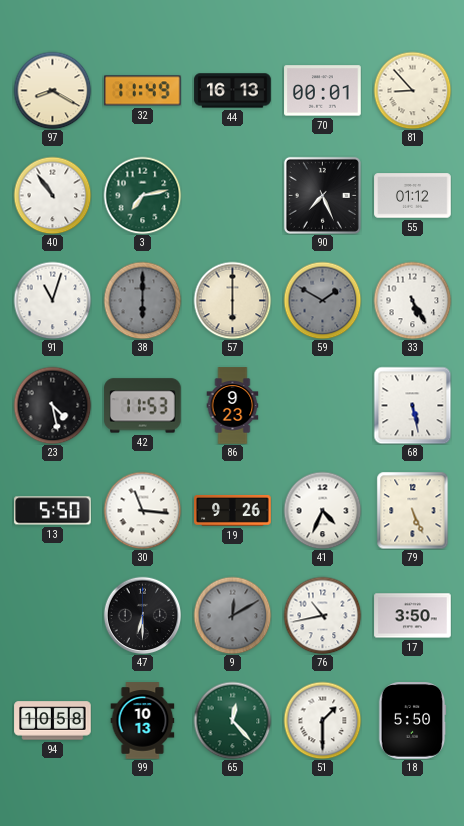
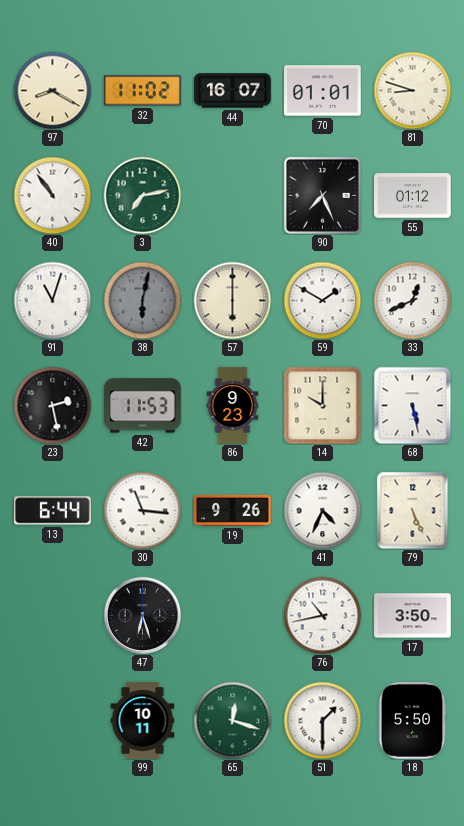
32: 11:49 -> 11:02 (143, 91)
44: 16:13 -> 16:07 (233, 91)
70: 00:01 -> 01:01 (323, 91)
81: 8:53 -> 8:48 (412, 90)
38: 6:00 -> 6:02 (142, 300)
59 dial: grey -> white (322, 300)
33: 5:25 -> 12:41 (412, 300)
23: 4:28 -> 2:28 (52, 405)
14: none -> 10:00 (322, 405)
13: 5:50 -> 6:44 (53, 511)
47: 6:30 -> 6:27 (142, 615)
9: 12:10 -> none (232, 615)
94: 10:58 -> none (53, 721)
99: 10:13 -> 10:11 (143, 721)
65: 12:23 -> 12:18 (232, 720)
